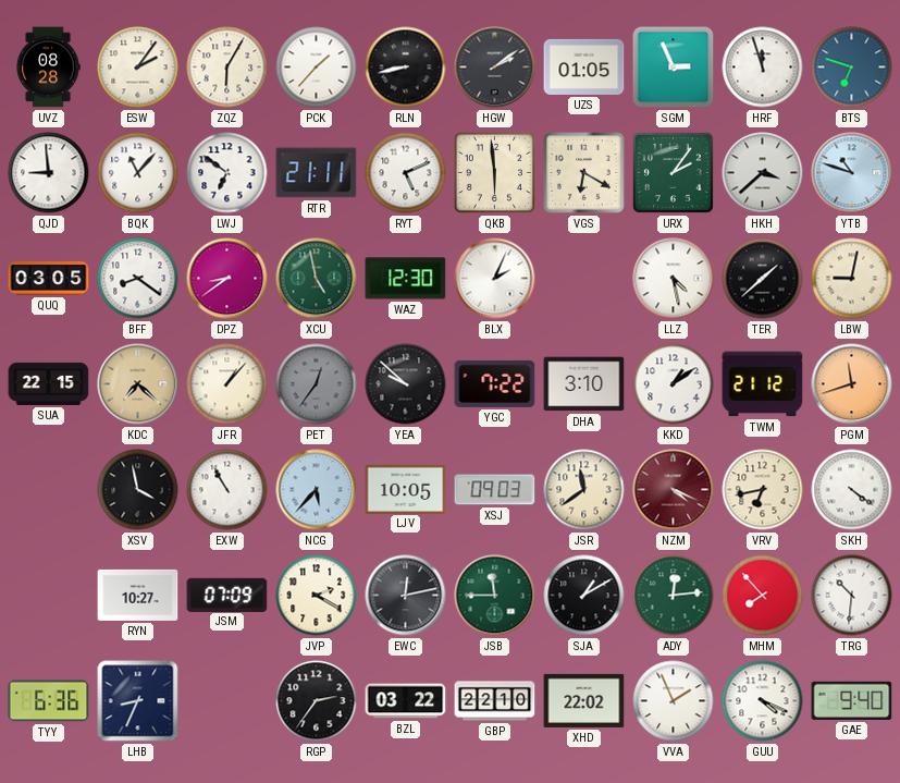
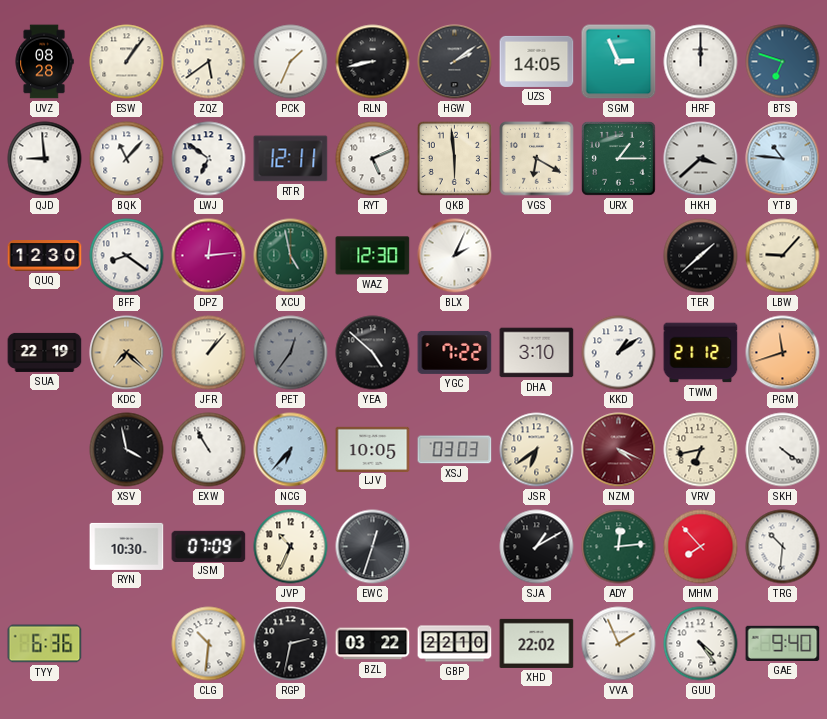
ESW: 2:06 -> 1:06 (127, 62)
ZQZ: 6:05 -> 5:39 (209, 62)
PCK: 1:37 -> 1:34 (291, 62)
UZS: 01:05 -> 14:05 (537, 61)
HRF: 11:57 -> 12:00 (701, 62)
RTR: 21:11 -> 12:11 (291, 159)
URX: 2:06 -> 1:15 (619, 159)
YTB: 10:48 -> 10:46 (783, 159)
QUQ: 03:05 -> 12:30 (45, 256)
DPZ: 8:39 -> 12:14 (209, 256)
LLZ: 4:28 -> none (674, 279)
LBW: 9:02 -> 9:07 (783, 256)
SUA: 22:15 -> 22:19 (45, 352)
YEA: 9:52 -> 4:52 (373, 353)
NCG: 5:37 -> 6:37 (291, 450)
XSJ: 09:03 -> 03:03 (455, 450)
JSR: 11:39 -> 6:39 (537, 450)
RYN: 10:27 -> 10:30 (127, 546)
JVP: 2:20 -> 10:34 (291, 547)
EWC: 12:13 -> 12:33 (373, 547)
JSB: 11:45 -> none (495, 596)
LHB: 8:34 -> none (138, 701)
CLG: none -> 10:31 (209, 644)
RGP: 2:36 -> 2:32 (291, 644)
GUU: 4:19 -> 4:24 (701, 644)
